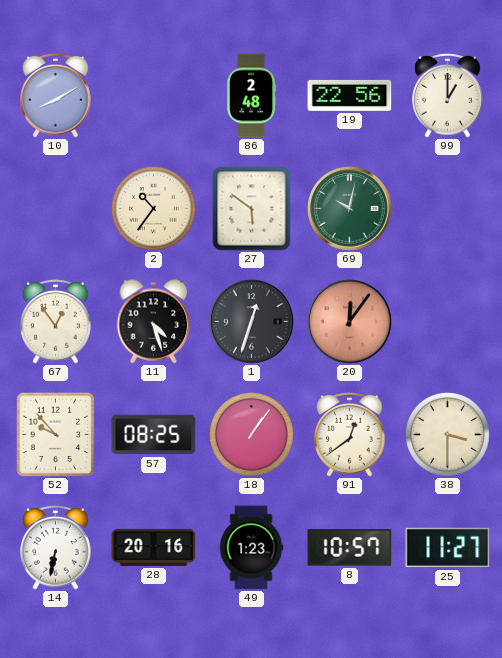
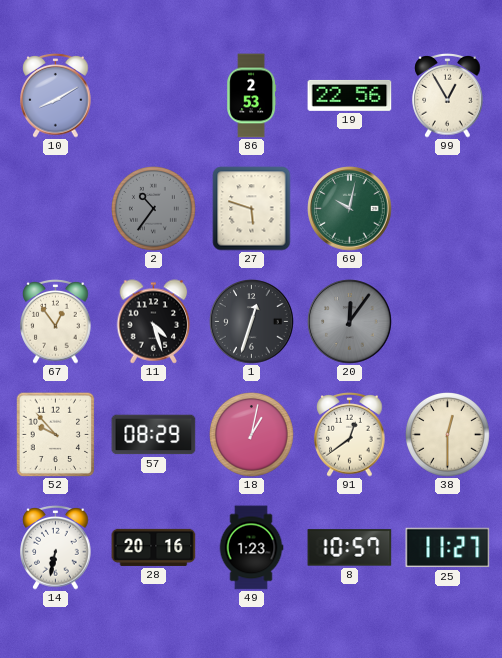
86: 2:48 -> 2:53 (252, 96)
99: 1:00 -> 12:55 (448, 96)
2 dial: cream -> grey (154, 209)
27: 5:51 -> 5:48 (252, 209)
20 dial: salmon -> grey (350, 322)
57: 08:25 -> 08:29 (154, 435)
18: 1:06 -> 1:02 (252, 435)
38: 3:30 -> 12:30 (448, 435)
